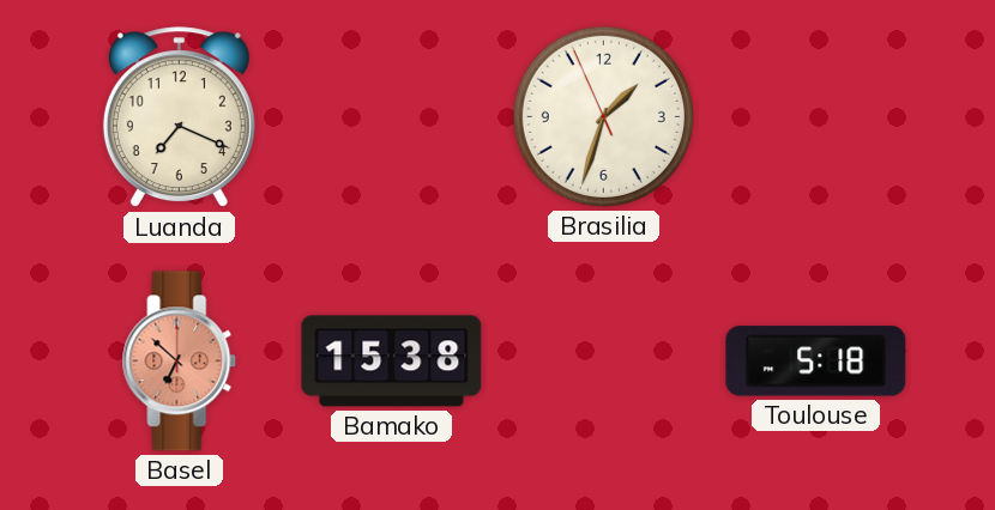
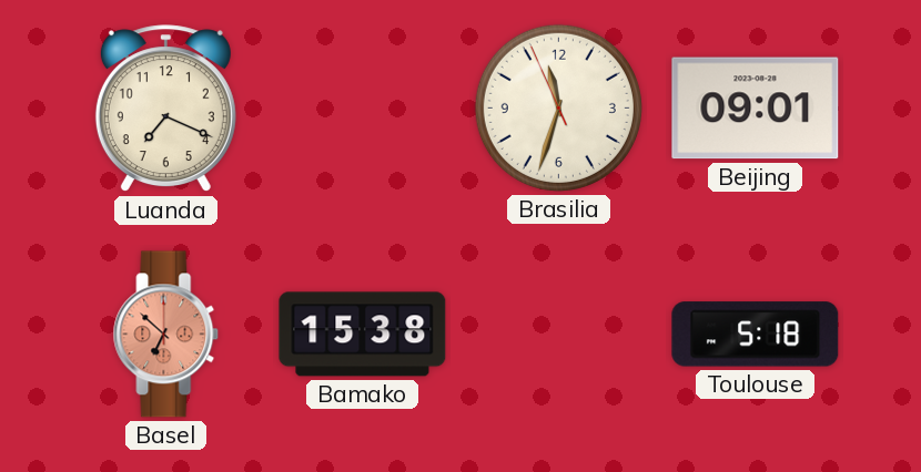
Brasilia: 1:32 -> 11:32 (558, 107)
Beijing: none -> 09:01 (756, 109)
